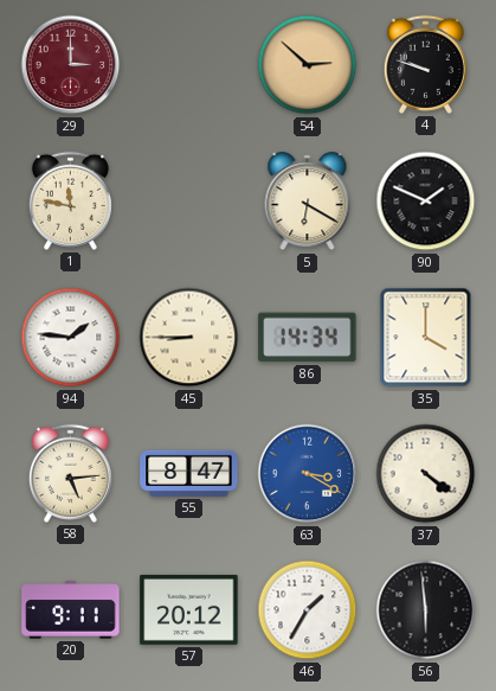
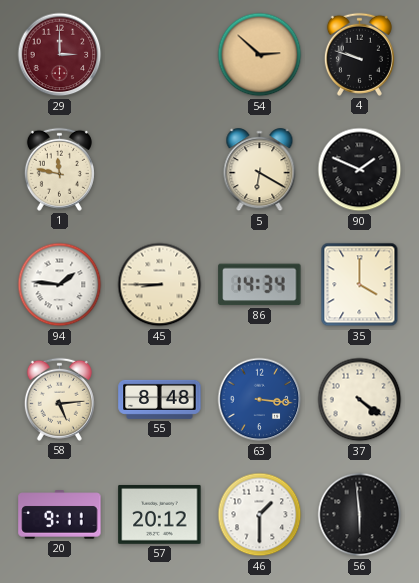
55: 8:47 -> 8:48 (160, 399)
63: 3:20 -> 3:16 (260, 400)
46: 1:35 -> 1:30 (260, 515)
